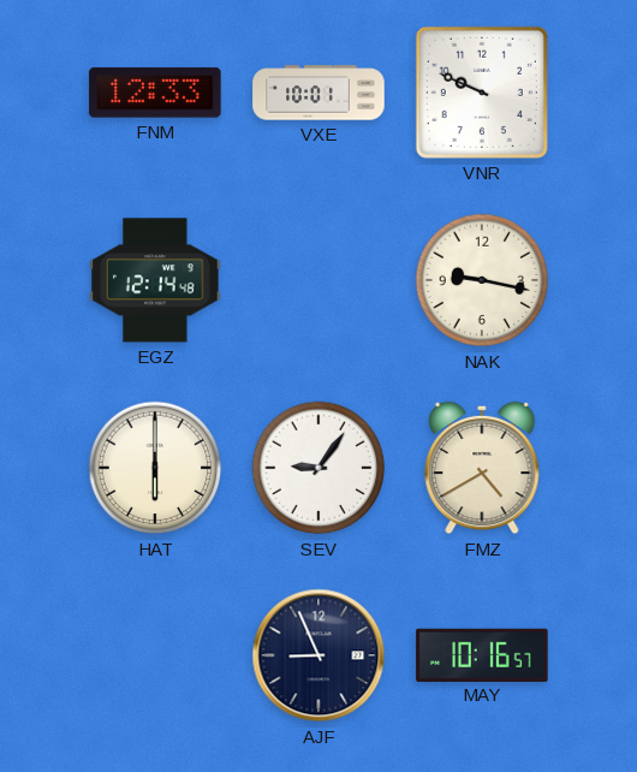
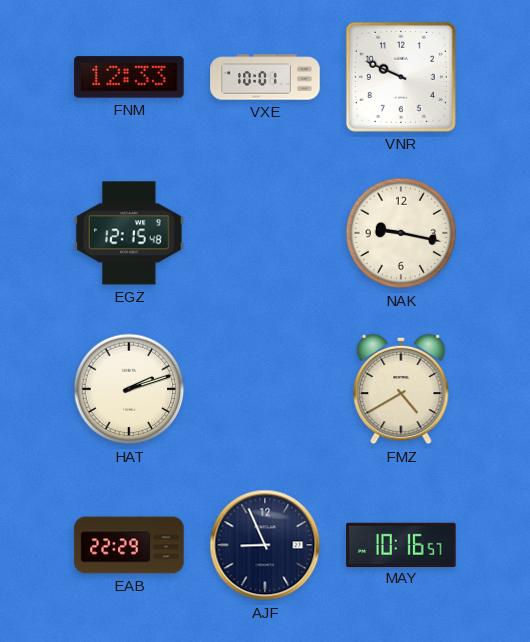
EGZ: 12:14 -> 12:15 (129, 233)
HAT: 6:00 -> 2:12 (129, 389)
SEV: 9:06 -> none (318, 468)
EAB: none -> 22:29 (129, 545)
